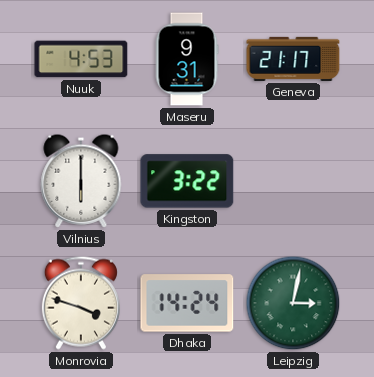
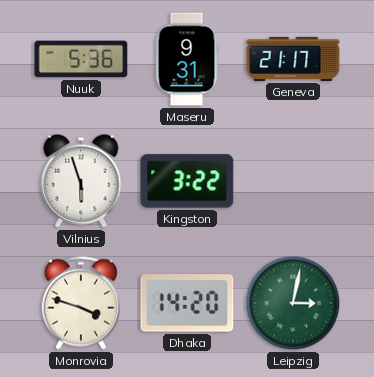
Nuuk: 4:53 -> 5:36 (81, 59)
Vilnius: 6:00 -> 5:57 (81, 181)
Dhaka: 14:24 -> 14:20 (187, 303)
